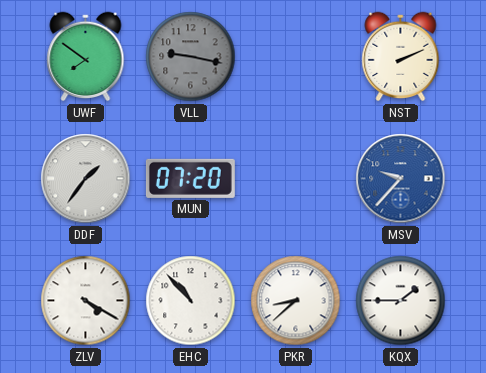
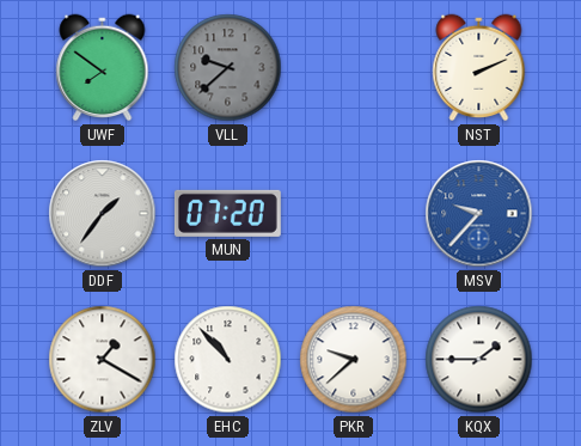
VLL: 9:17 -> 9:38 (228, 68)
ZLV: 4:20 -> 1:20 (103, 360)
PKR: 8:38 -> 9:38 (354, 360)
